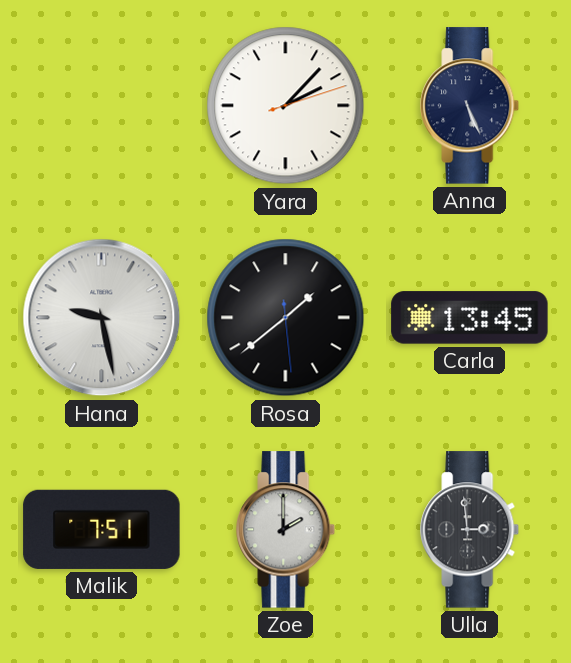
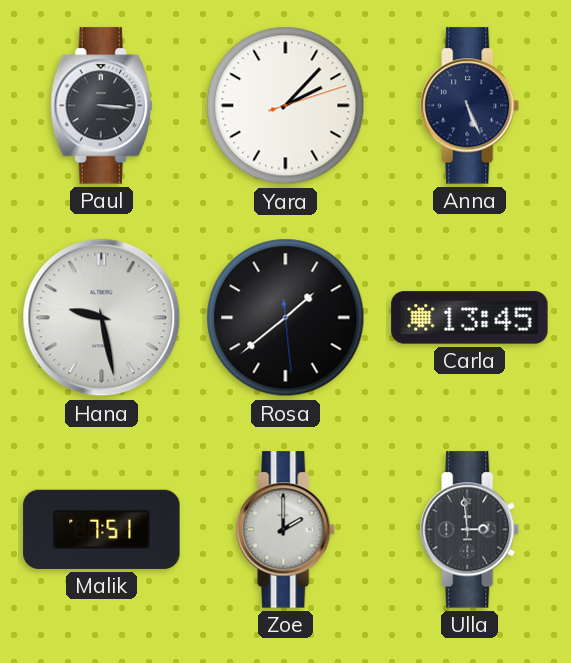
Paul: none -> 3:16 (102, 106)
